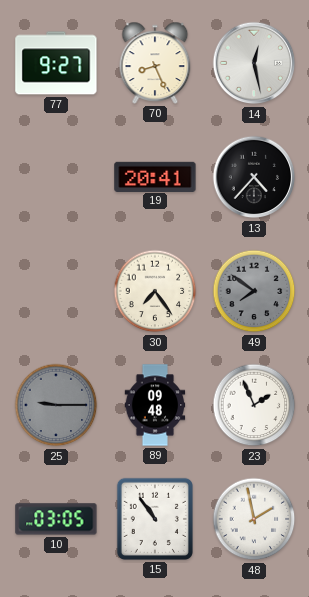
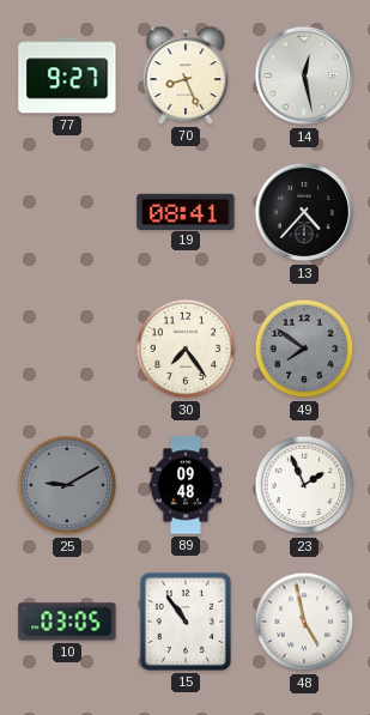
19: 20:41 -> 08:41 (186, 211)
25: 9:15 -> 9:10 (67, 485)
48: 1:58 -> 4:58 (304, 622)
